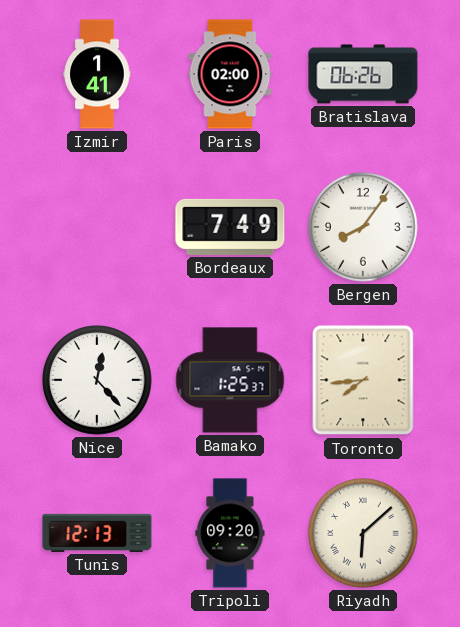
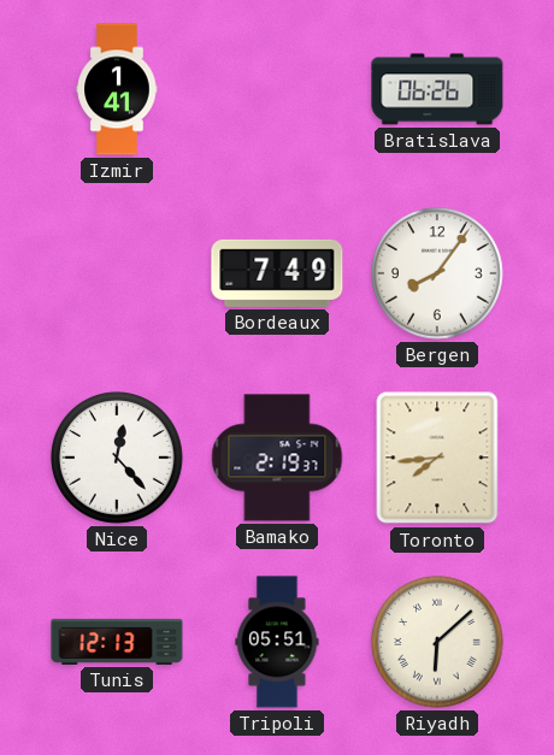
Paris: 02:00 -> none (230, 74)
Bamako: 1:25 -> 2:19 (277, 458)
Tripoli: 09:20 -> 05:51 (277, 642)
